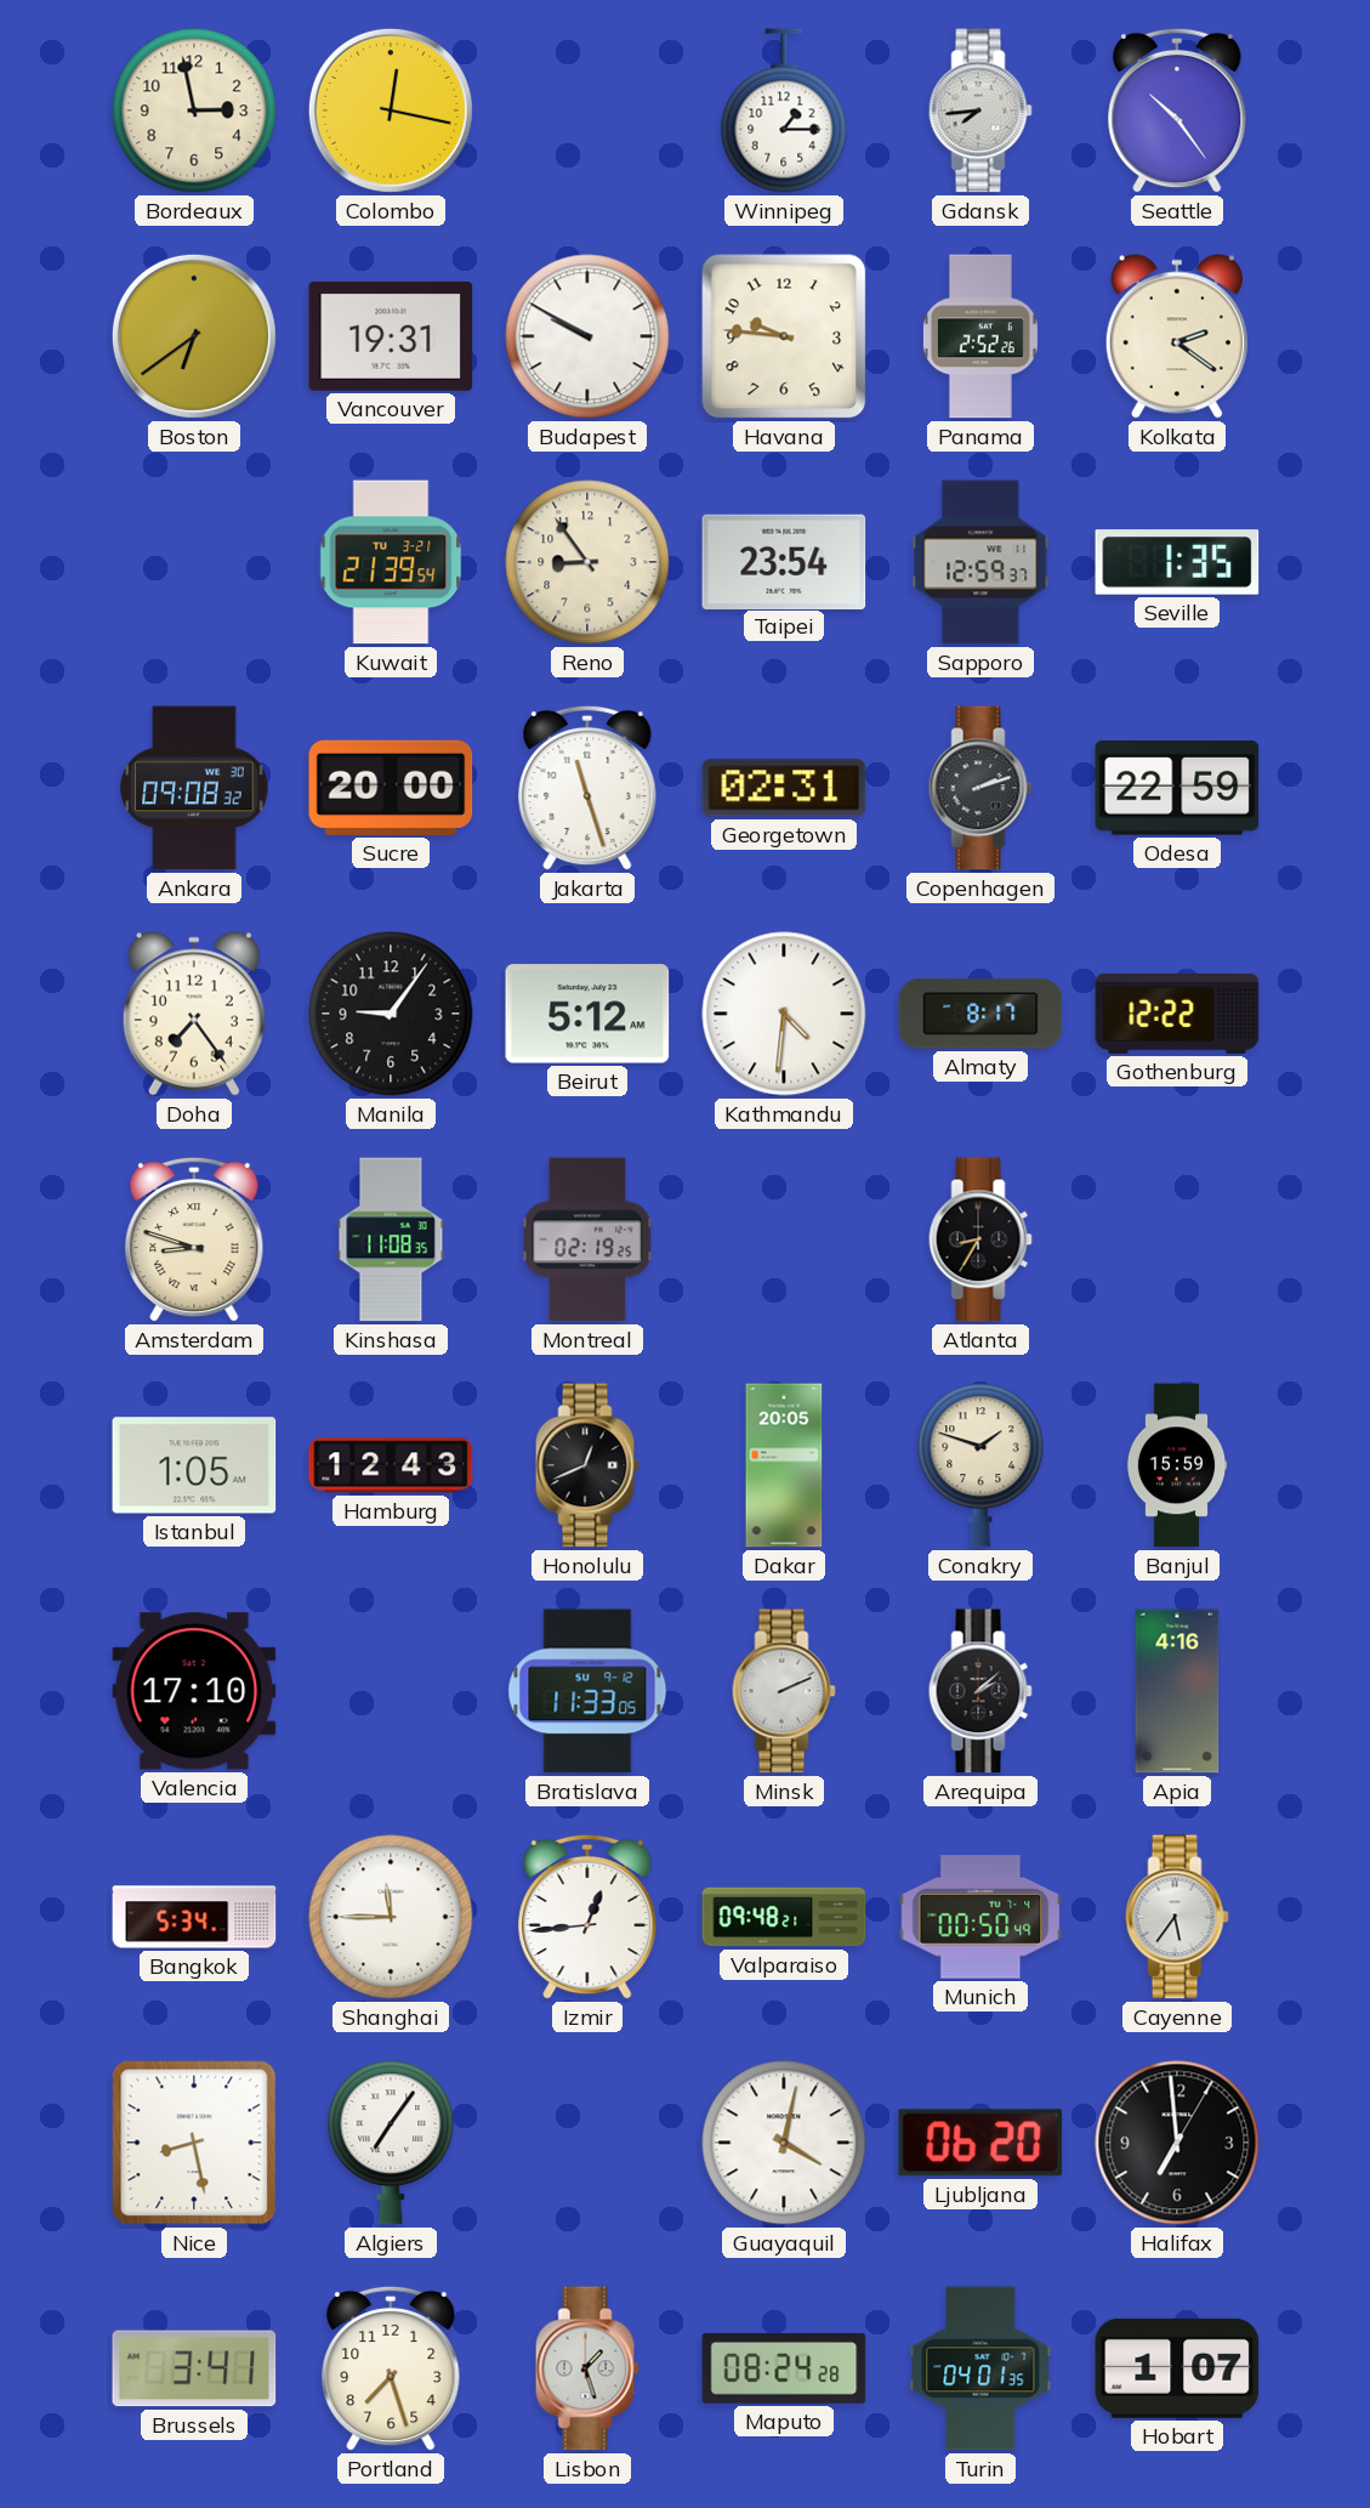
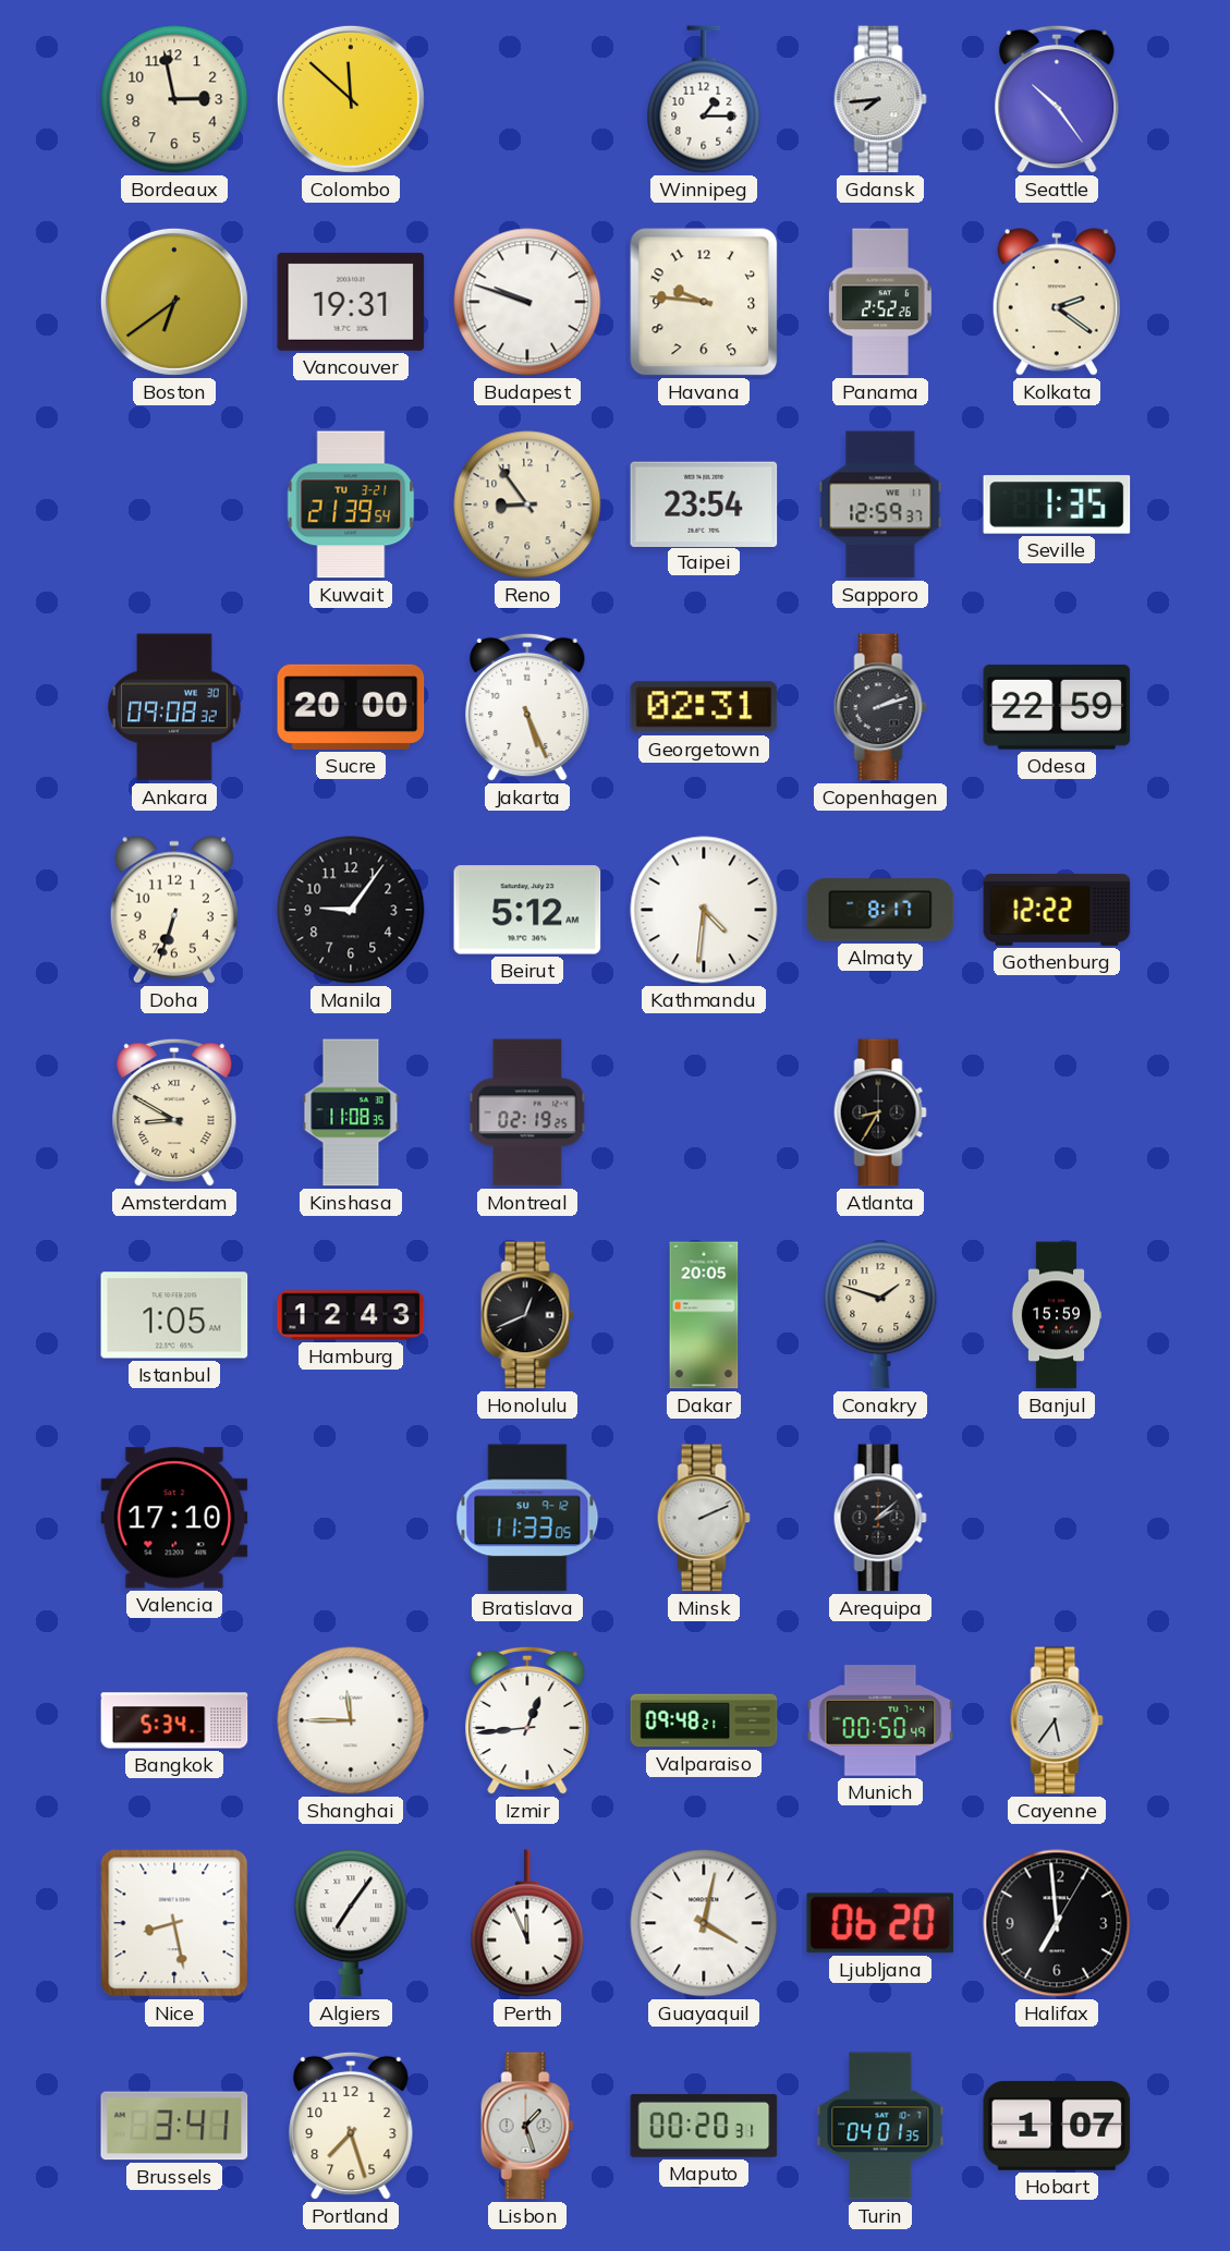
Colombo: 12:17 -> 11:52 (351, 99)
Budapest: 9:50 -> 9:48 (527, 302)
Jakarta: 11:27 -> 5:26 (527, 707)
Doha: 7:24 -> 6:33 (174, 910)
Amsterdam: 8:48 -> 8:50 (174, 1112)
Apia: 4:16 -> none (1177, 1691)
Perth: none -> 11:56 (527, 1923)
Maputo: 08:24 -> 00:20 (704, 2126)
